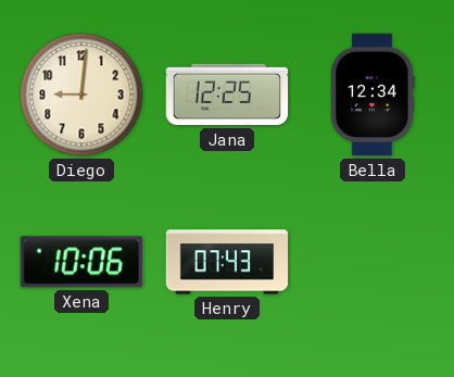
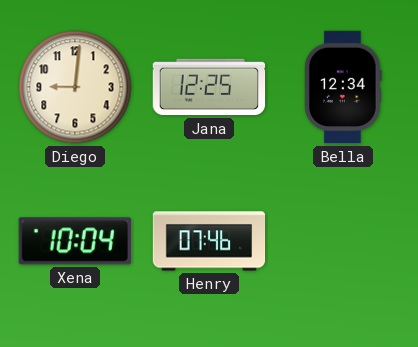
Xena: 10:06 -> 10:04 (75, 241)
Henry: 07:43 -> 07:46 (209, 241)
